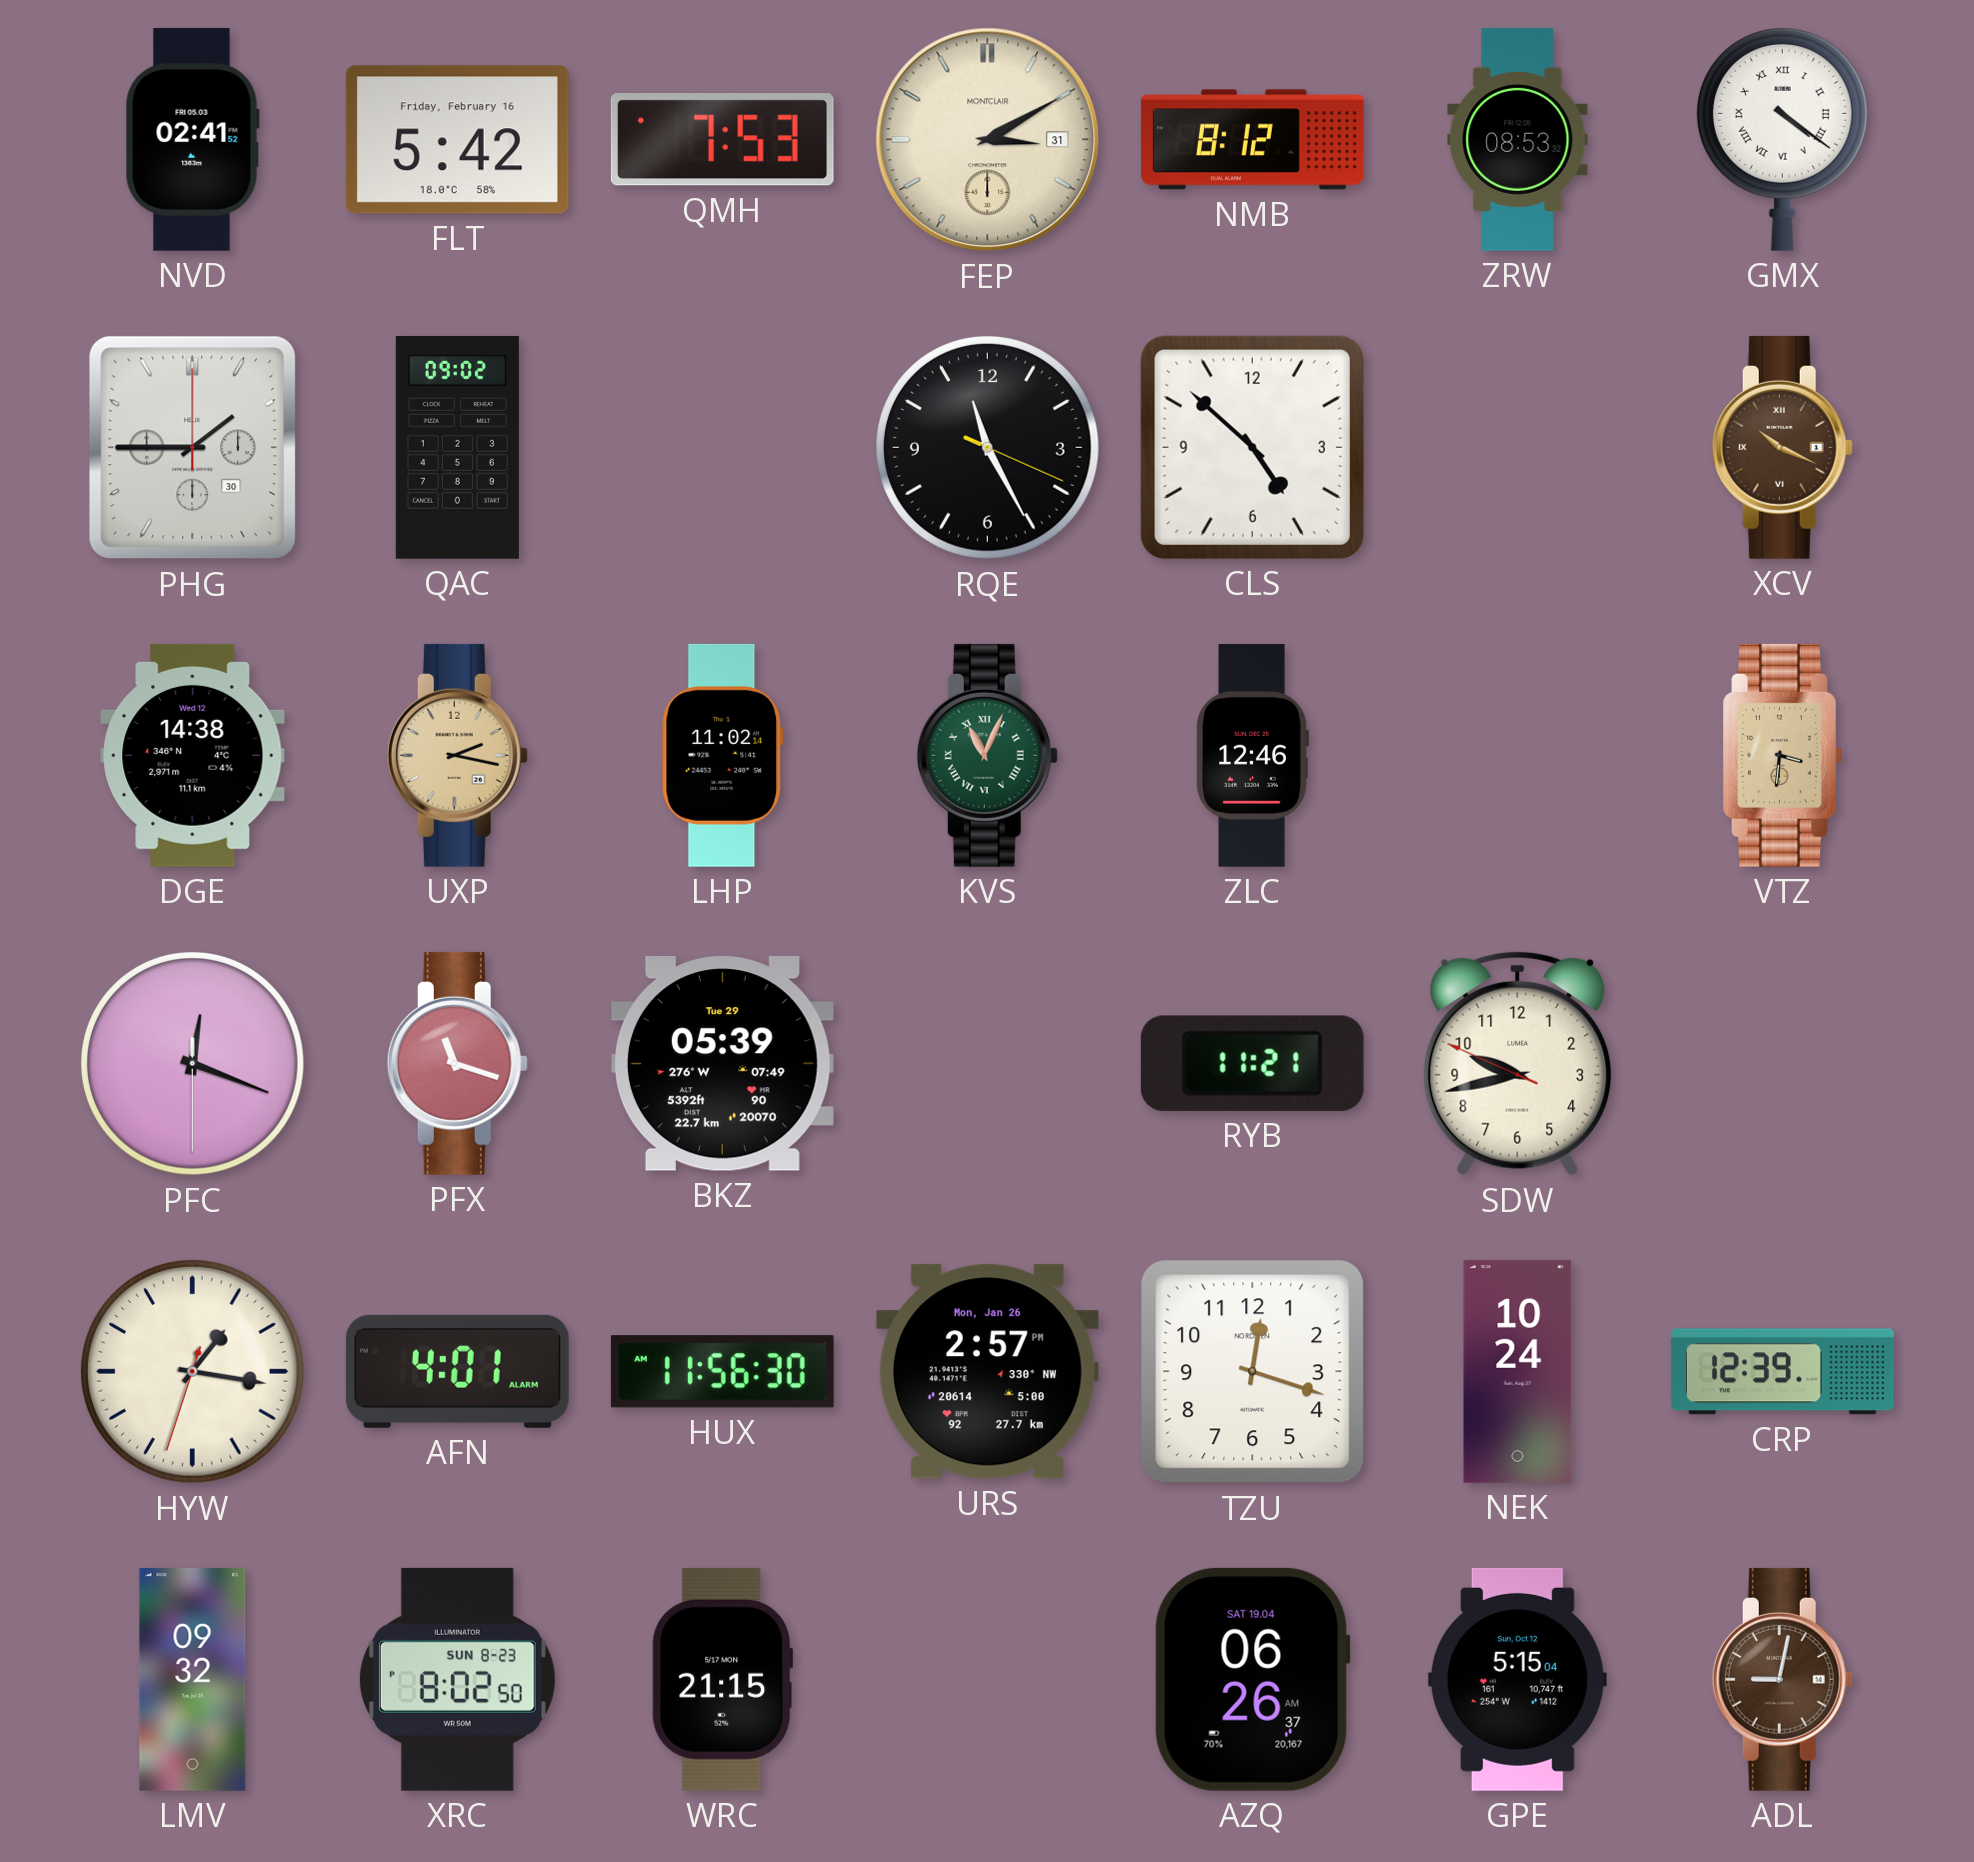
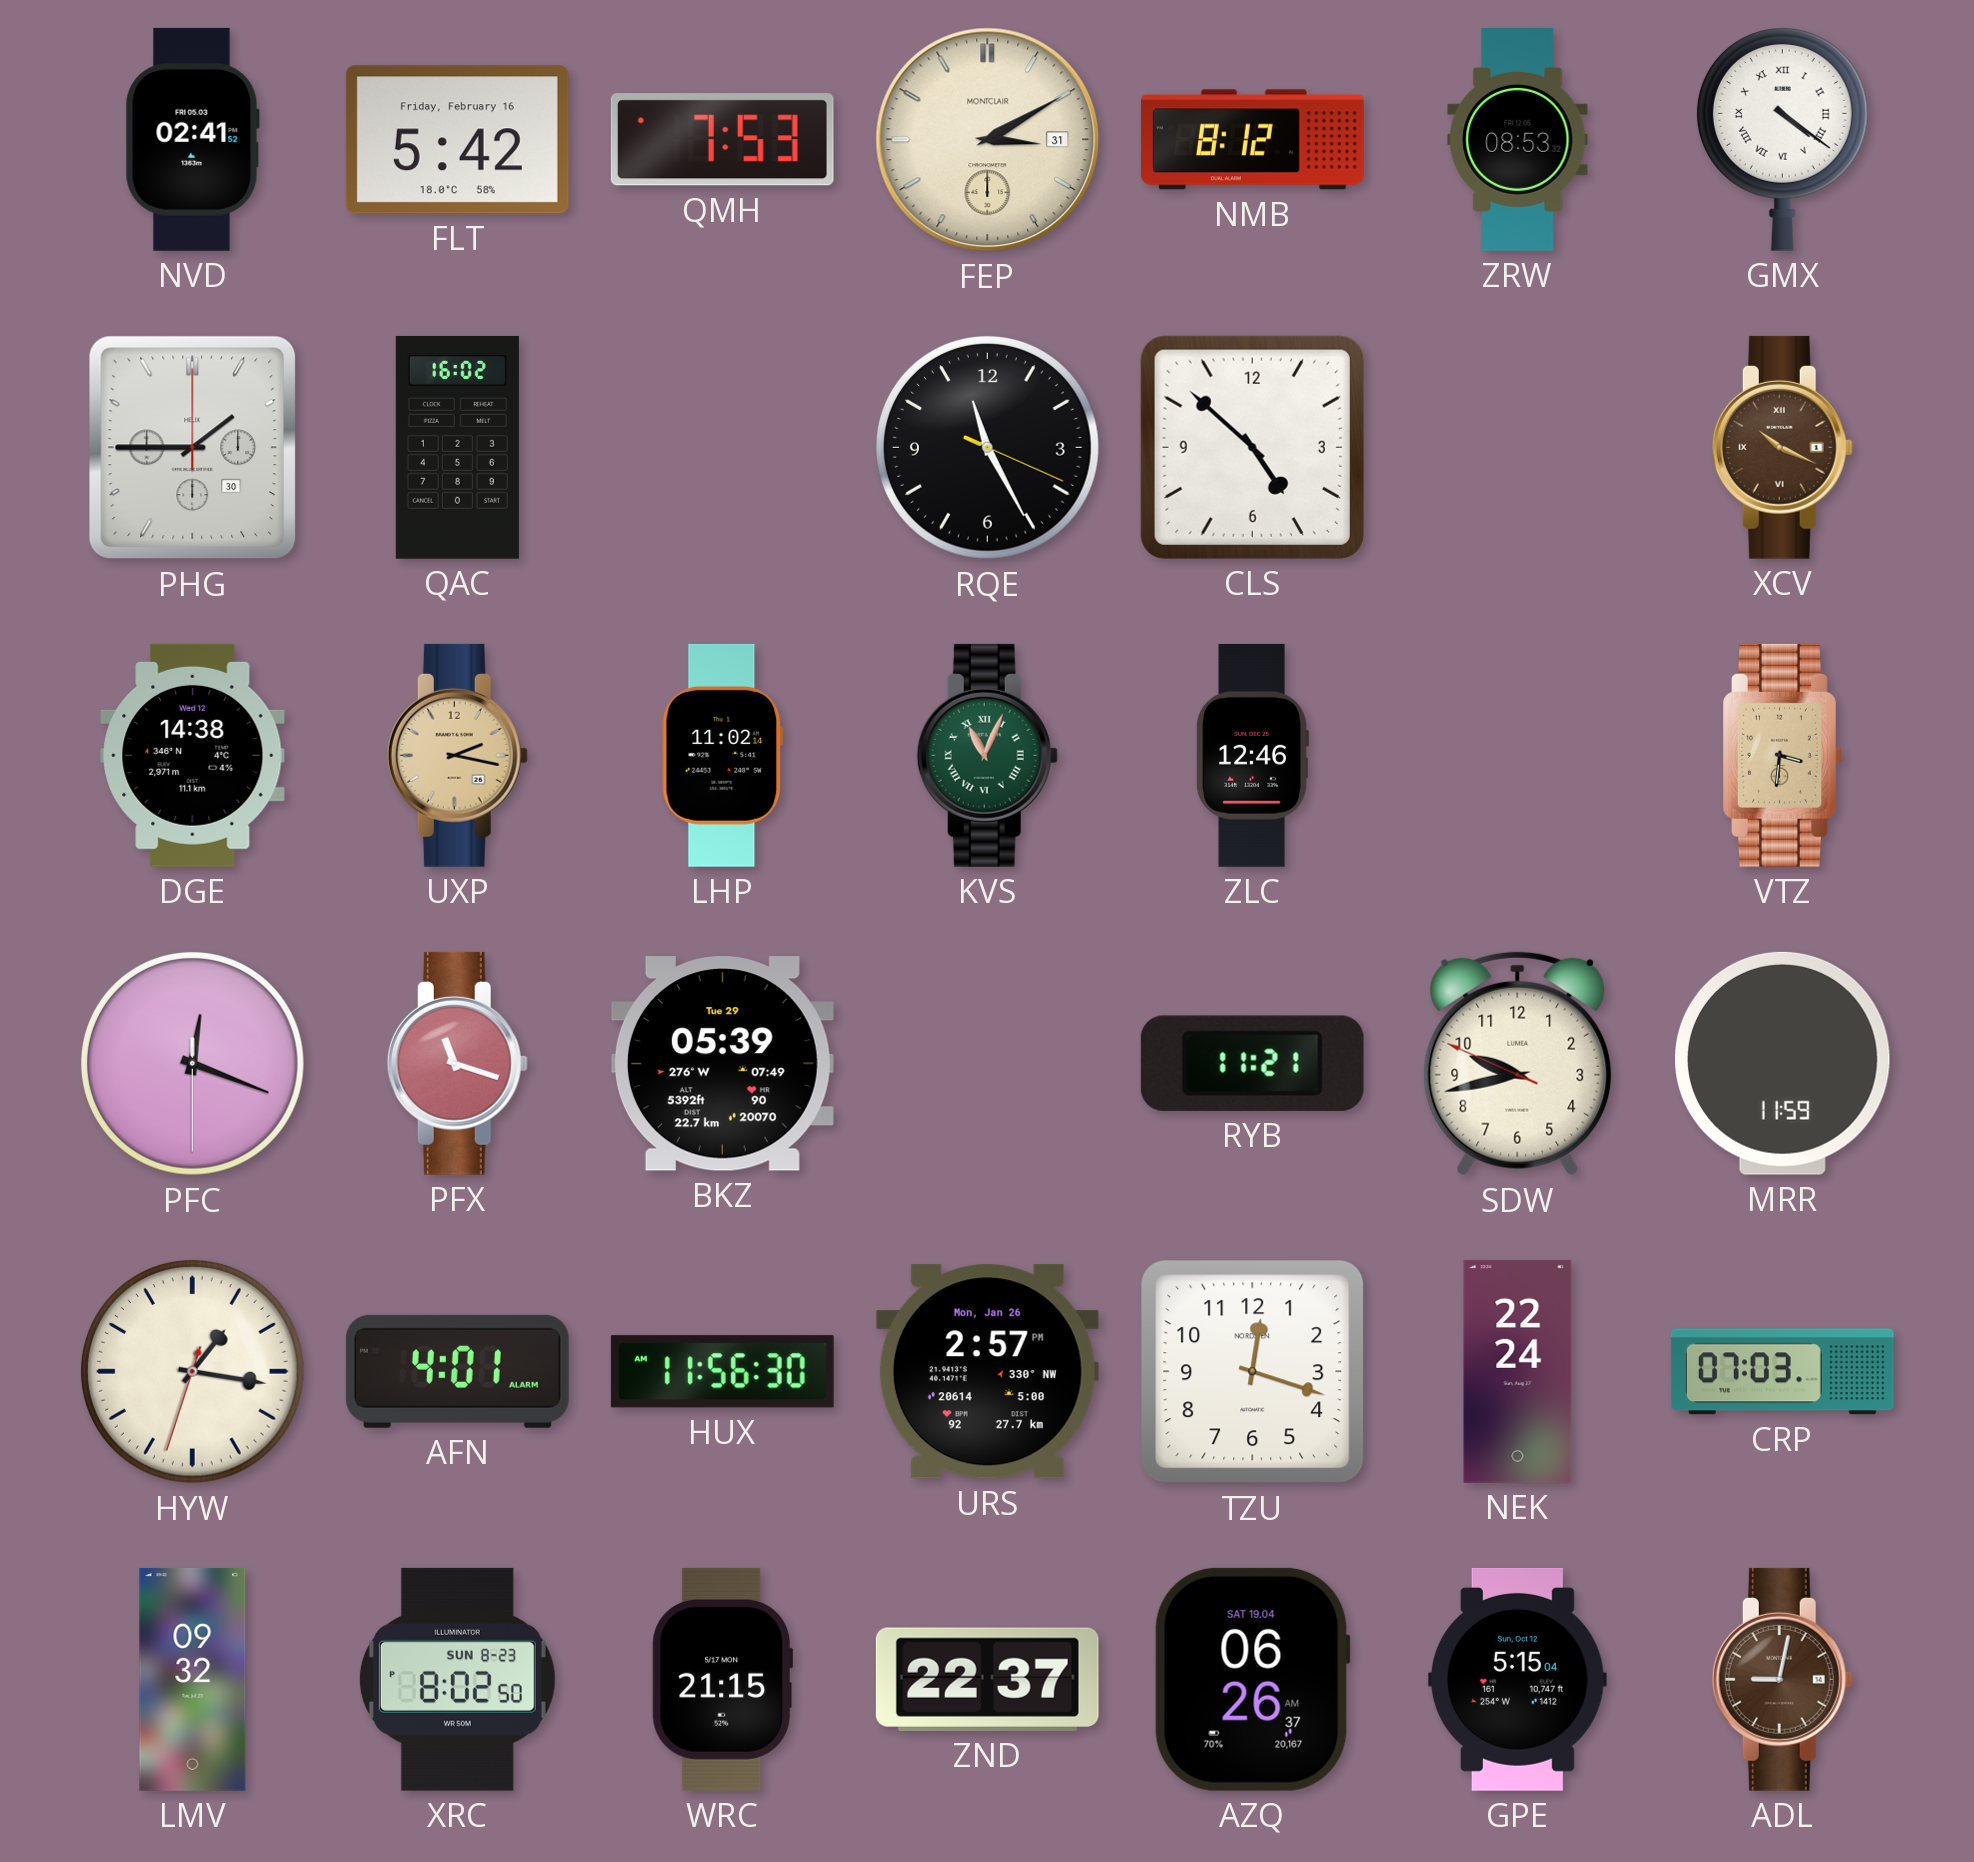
QAC: 09:02 -> 16:02 (457, 447)
MRR: none -> 11:59 (1782, 1063)
NEK: 10:24 -> 22:24 (1518, 1371)
CRP: 12:39 -> 07:03 (1782, 1372)
ZND: none -> 22:37 (987, 1679)
